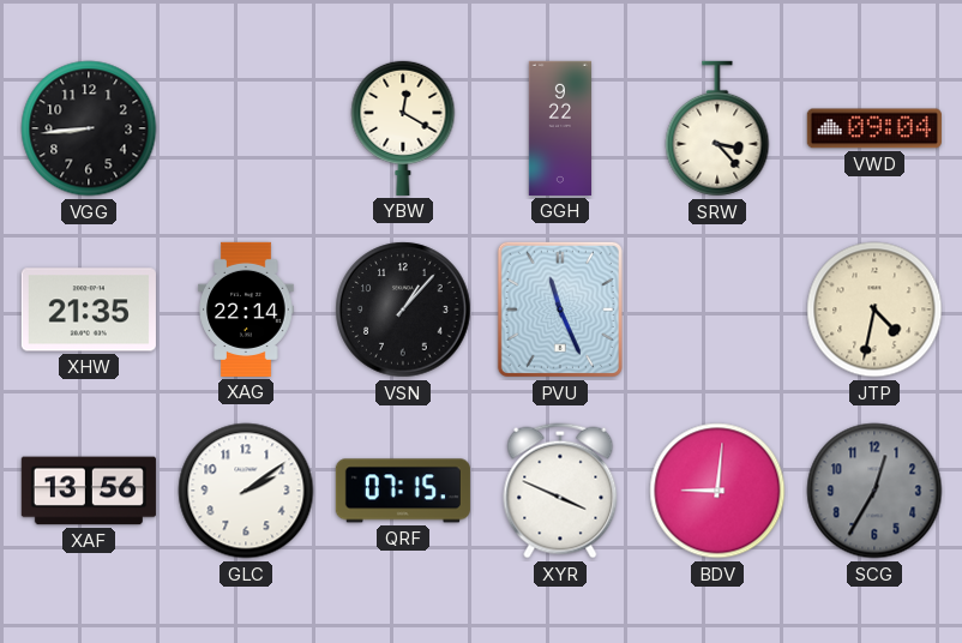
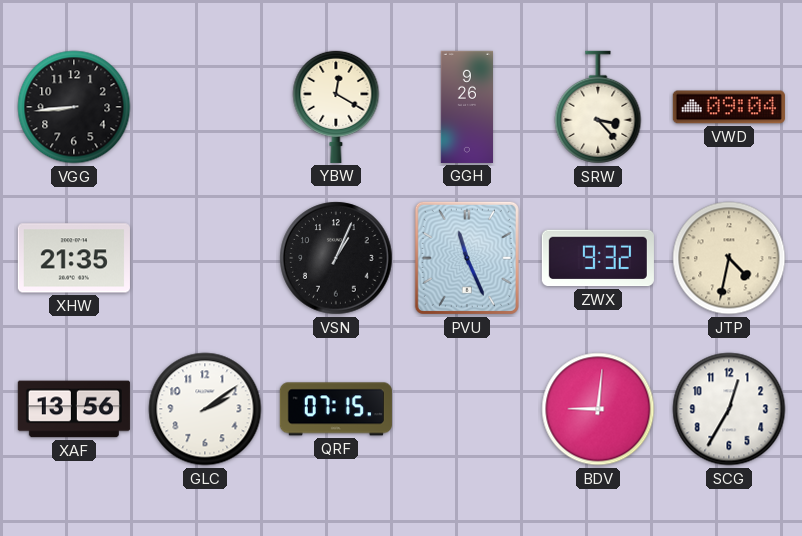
GGH: 9:22 -> 9:26 (466, 107)
XAG: 22:14 -> none (246, 310)
VSN: 1:07 -> 1:04 (336, 258)
ZWX: none -> 9:32 (598, 258)
XYR: 3:49 -> none (560, 491)
SCG dial: grey -> white (729, 409)
